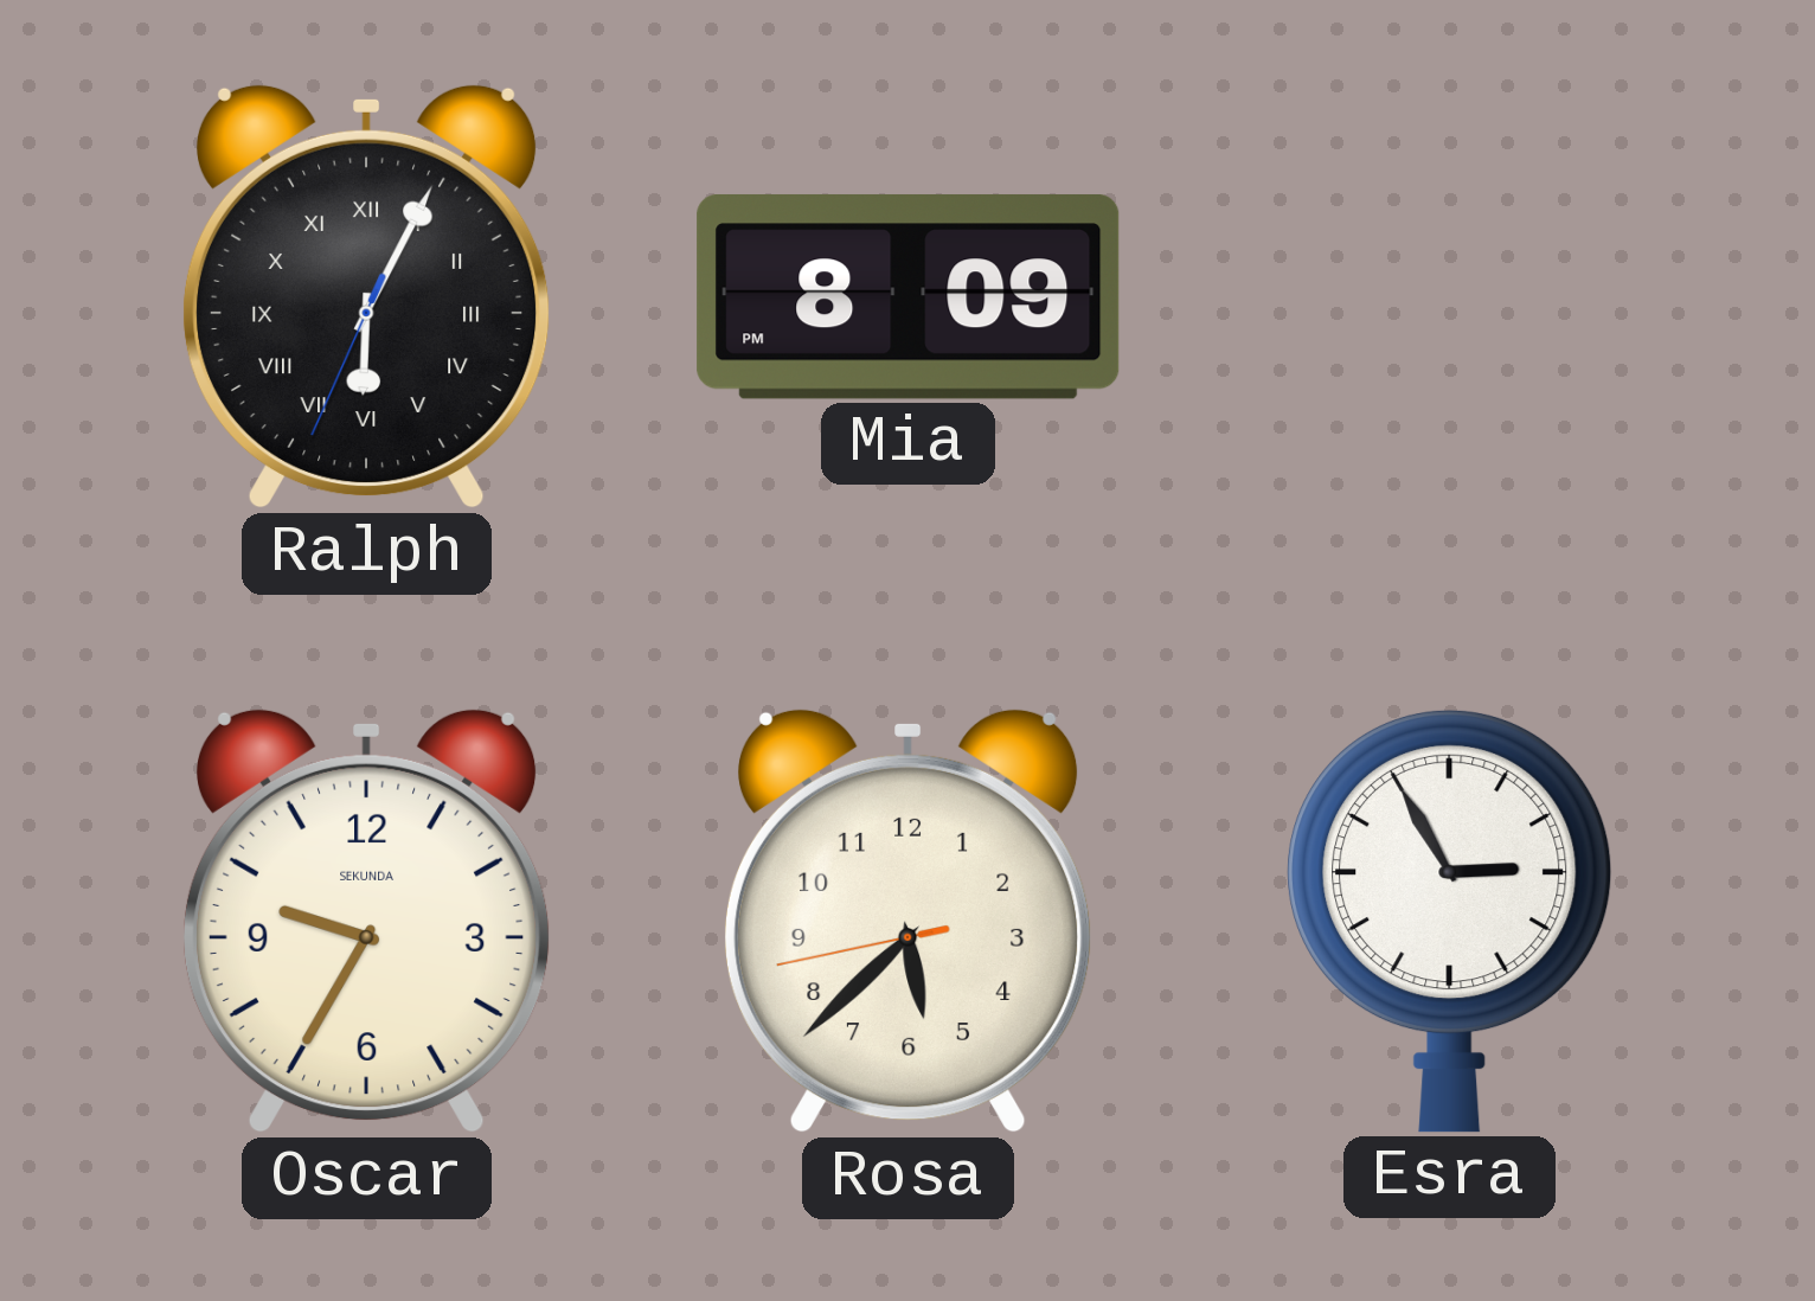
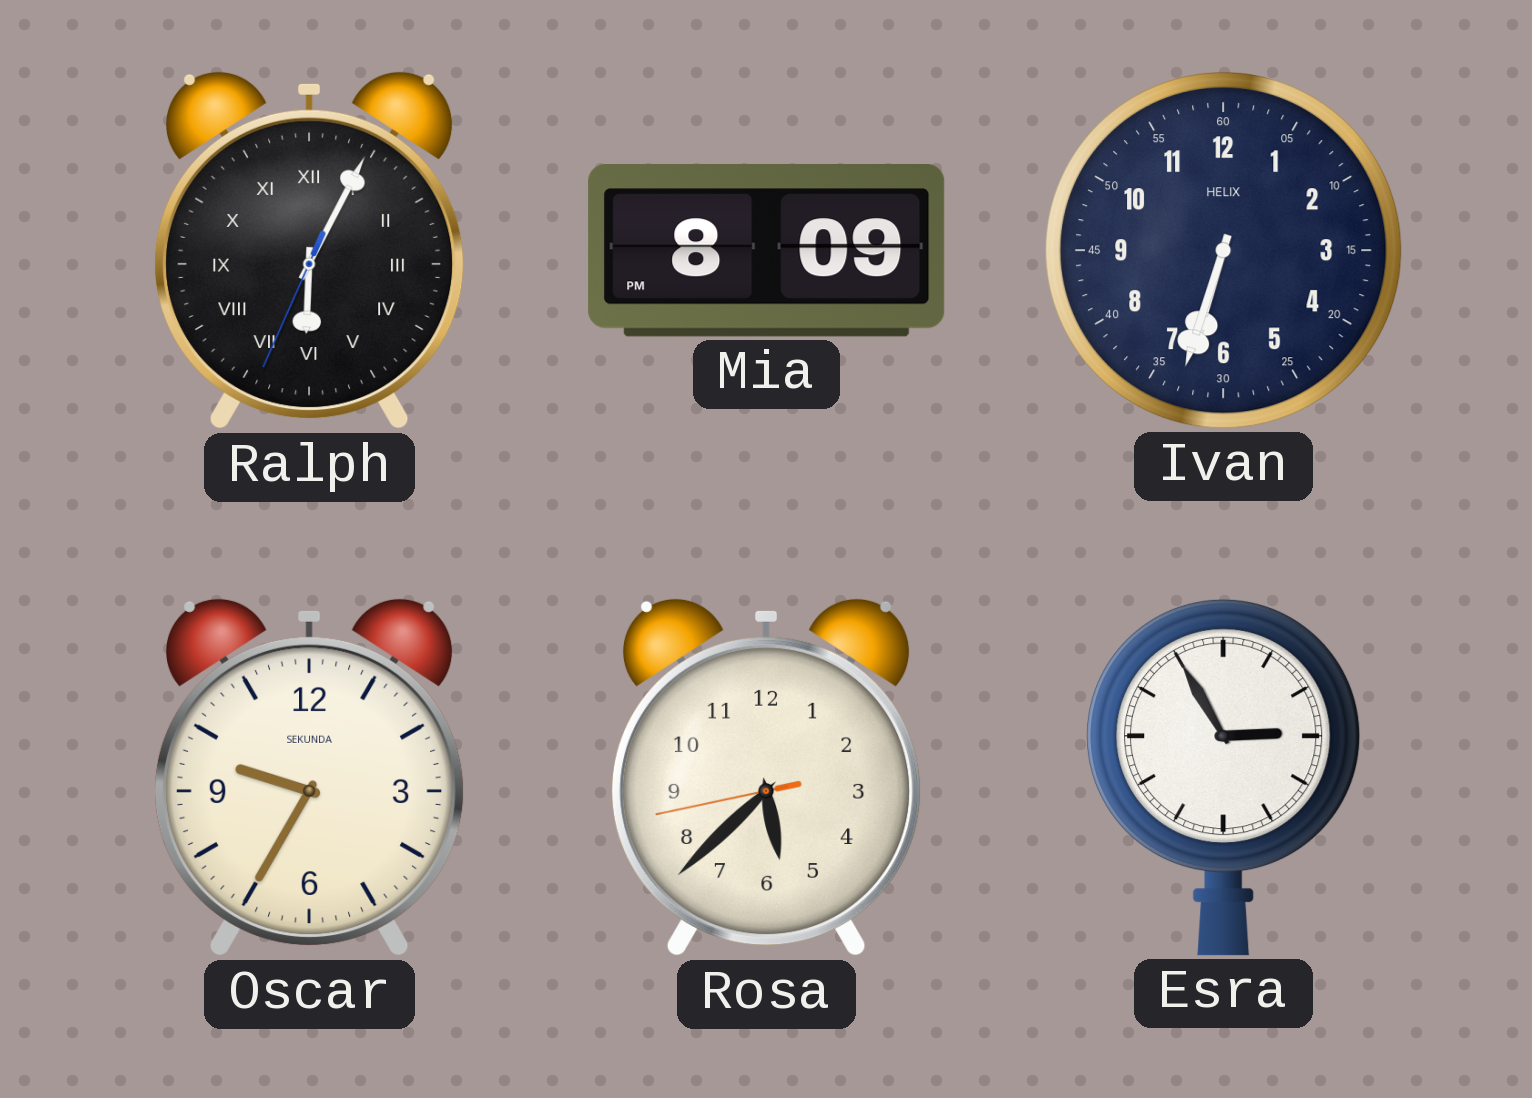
Ivan: none -> 6:33 (1224, 251)
